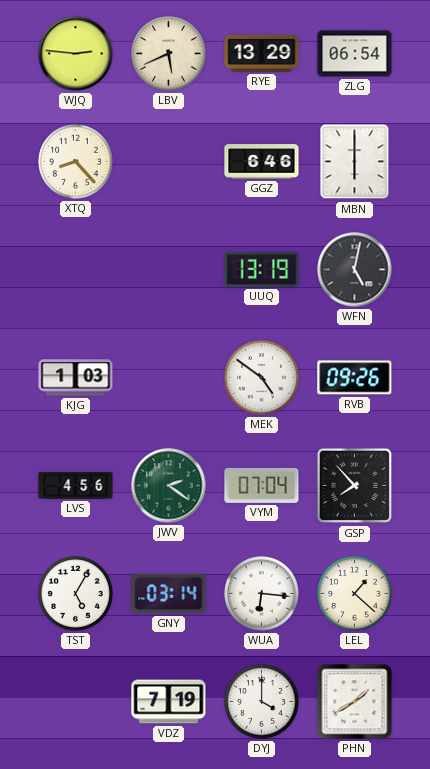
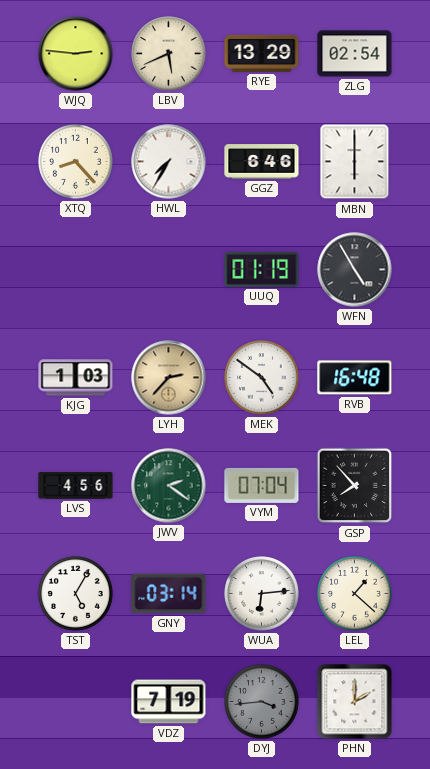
ZLG: 06:54 -> 02:54 (355, 54)
HWL: none -> 7:35 (169, 162)
UUQ: 13:19 -> 01:19 (262, 269)
WFN: 5:02 -> 4:55 (355, 270)
LYH: none -> 2:37 (169, 378)
RVB: 09:26 -> 16:48 (355, 378)
WUA: 6:16 -> 6:14 (262, 594)
DYJ: 4:00 -> 3:44 (262, 702)
DYJ dial: white -> grey (262, 702)
PHN: 1:40 -> 2:00 (355, 702)
